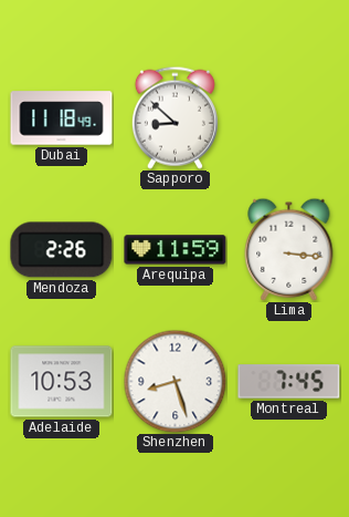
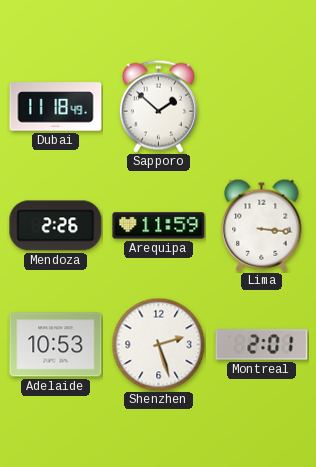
Sapporo: 8:52 -> 1:52 (158, 106)
Shenzhen: 8:27 -> 2:27 (158, 344)
Montreal: 7:45 -> 2:01 (262, 345)
